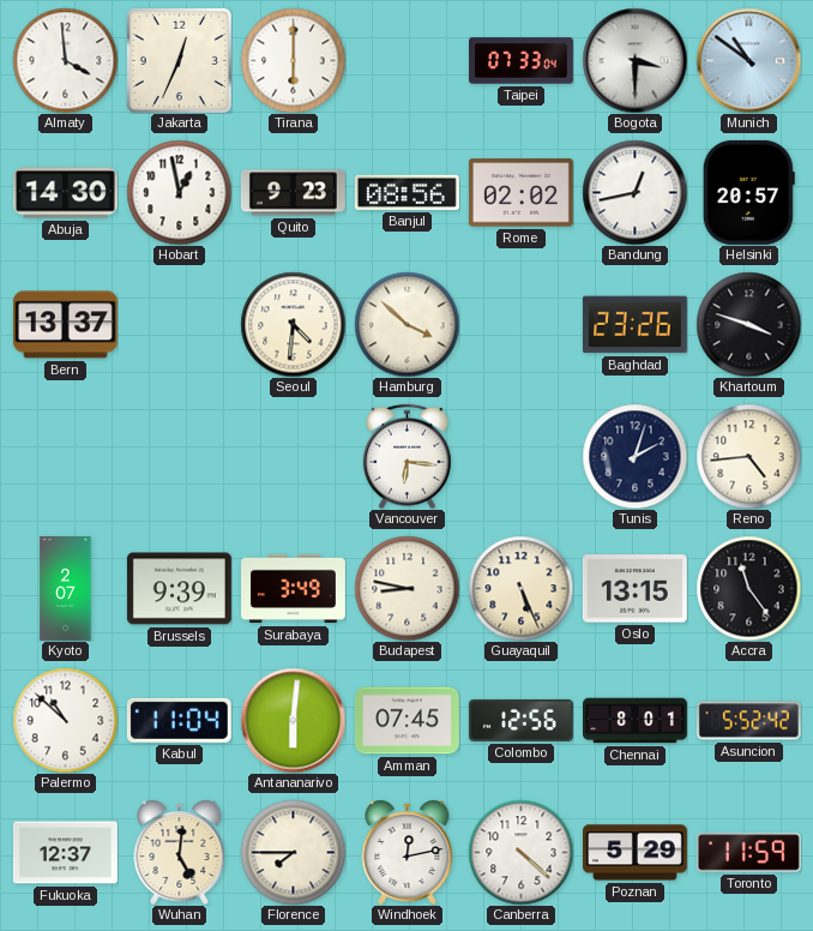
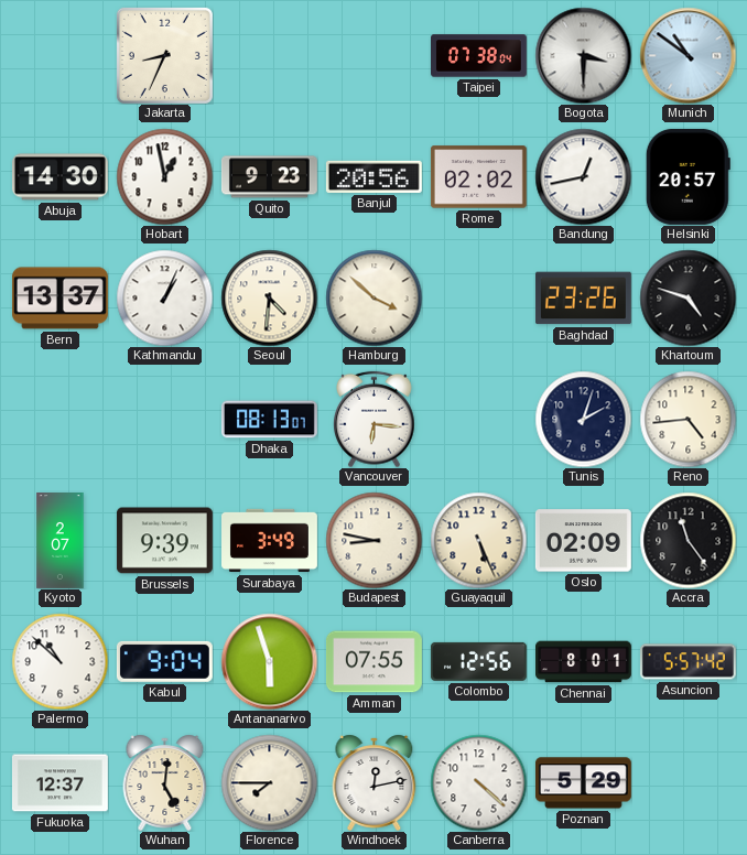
Almaty: 3:59 -> none (65, 60)
Jakarta: 12:34 -> 8:34 (164, 55)
Tirana: 6:00 -> none (293, 60)
Taipei: 07:33 -> 07:38 (479, 56)
Banjul: 08:56 -> 20:56 (373, 176)
Kathmandu: none -> 1:04 (164, 297)
Khartoum: 3:48 -> 4:48 (688, 297)
Dhaka: none -> 08:13 (269, 420)
Oslo: 13:15 -> 02:09 (583, 541)
Kabul: 11:04 -> 9:04 (164, 661)
Antananarivo: 6:01 -> 5:57 (269, 661)
Amman: 07:45 -> 07:55 (373, 662)
Asuncion: 5:52 -> 5:57 (688, 662)
Toronto: 11:59 -> none (748, 853)
